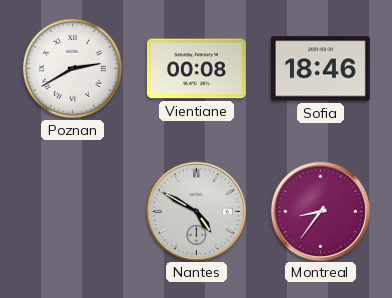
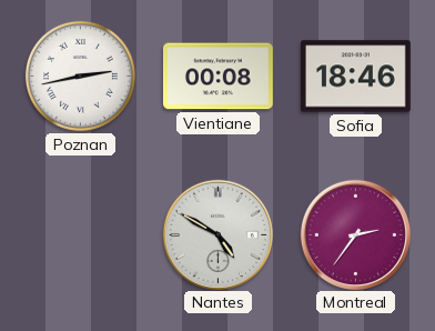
Poznan: 2:40 -> 2:43 (80, 76)
Montreal: 8:36 -> 2:36 (355, 234)
